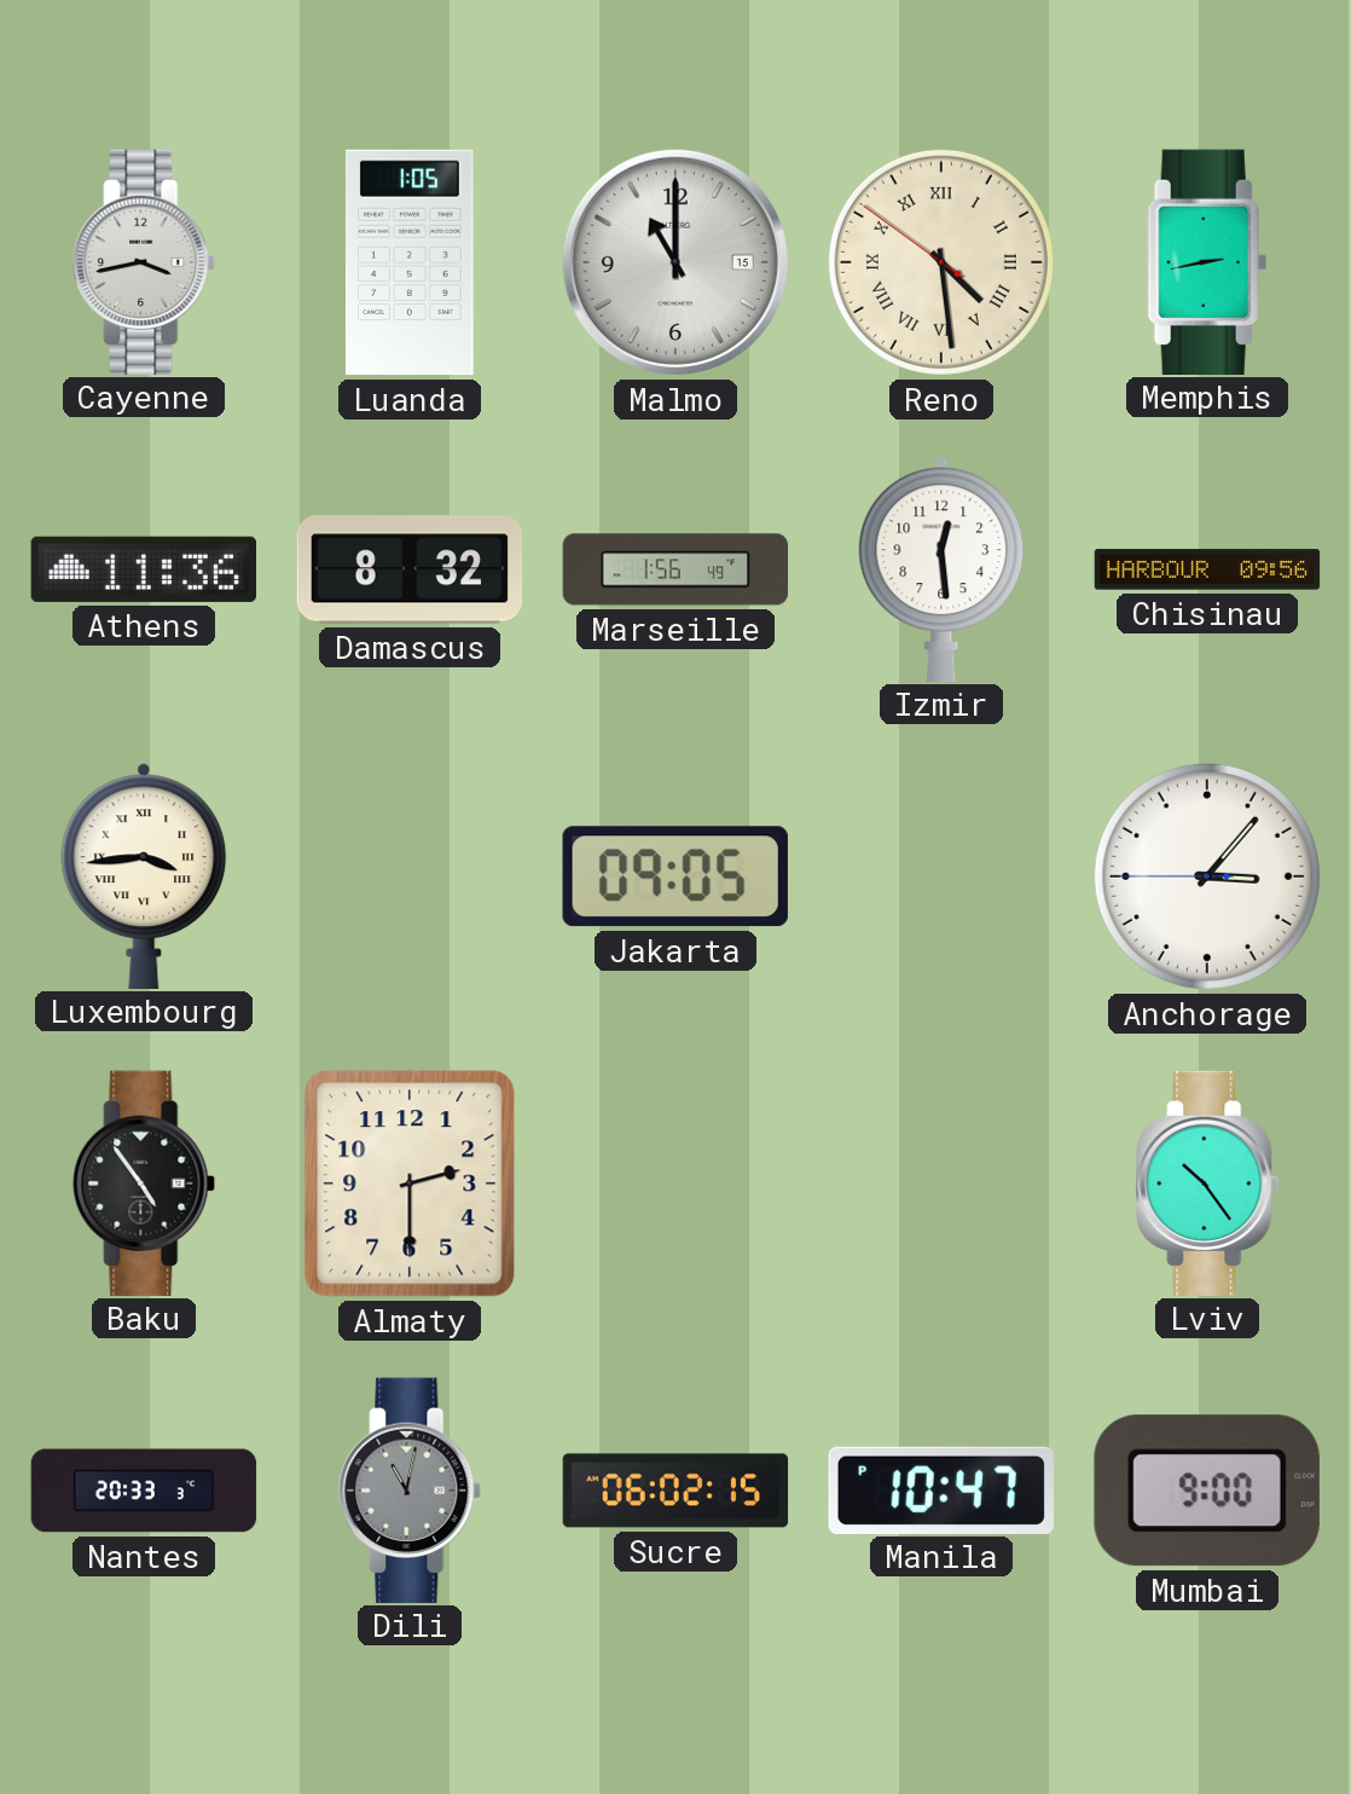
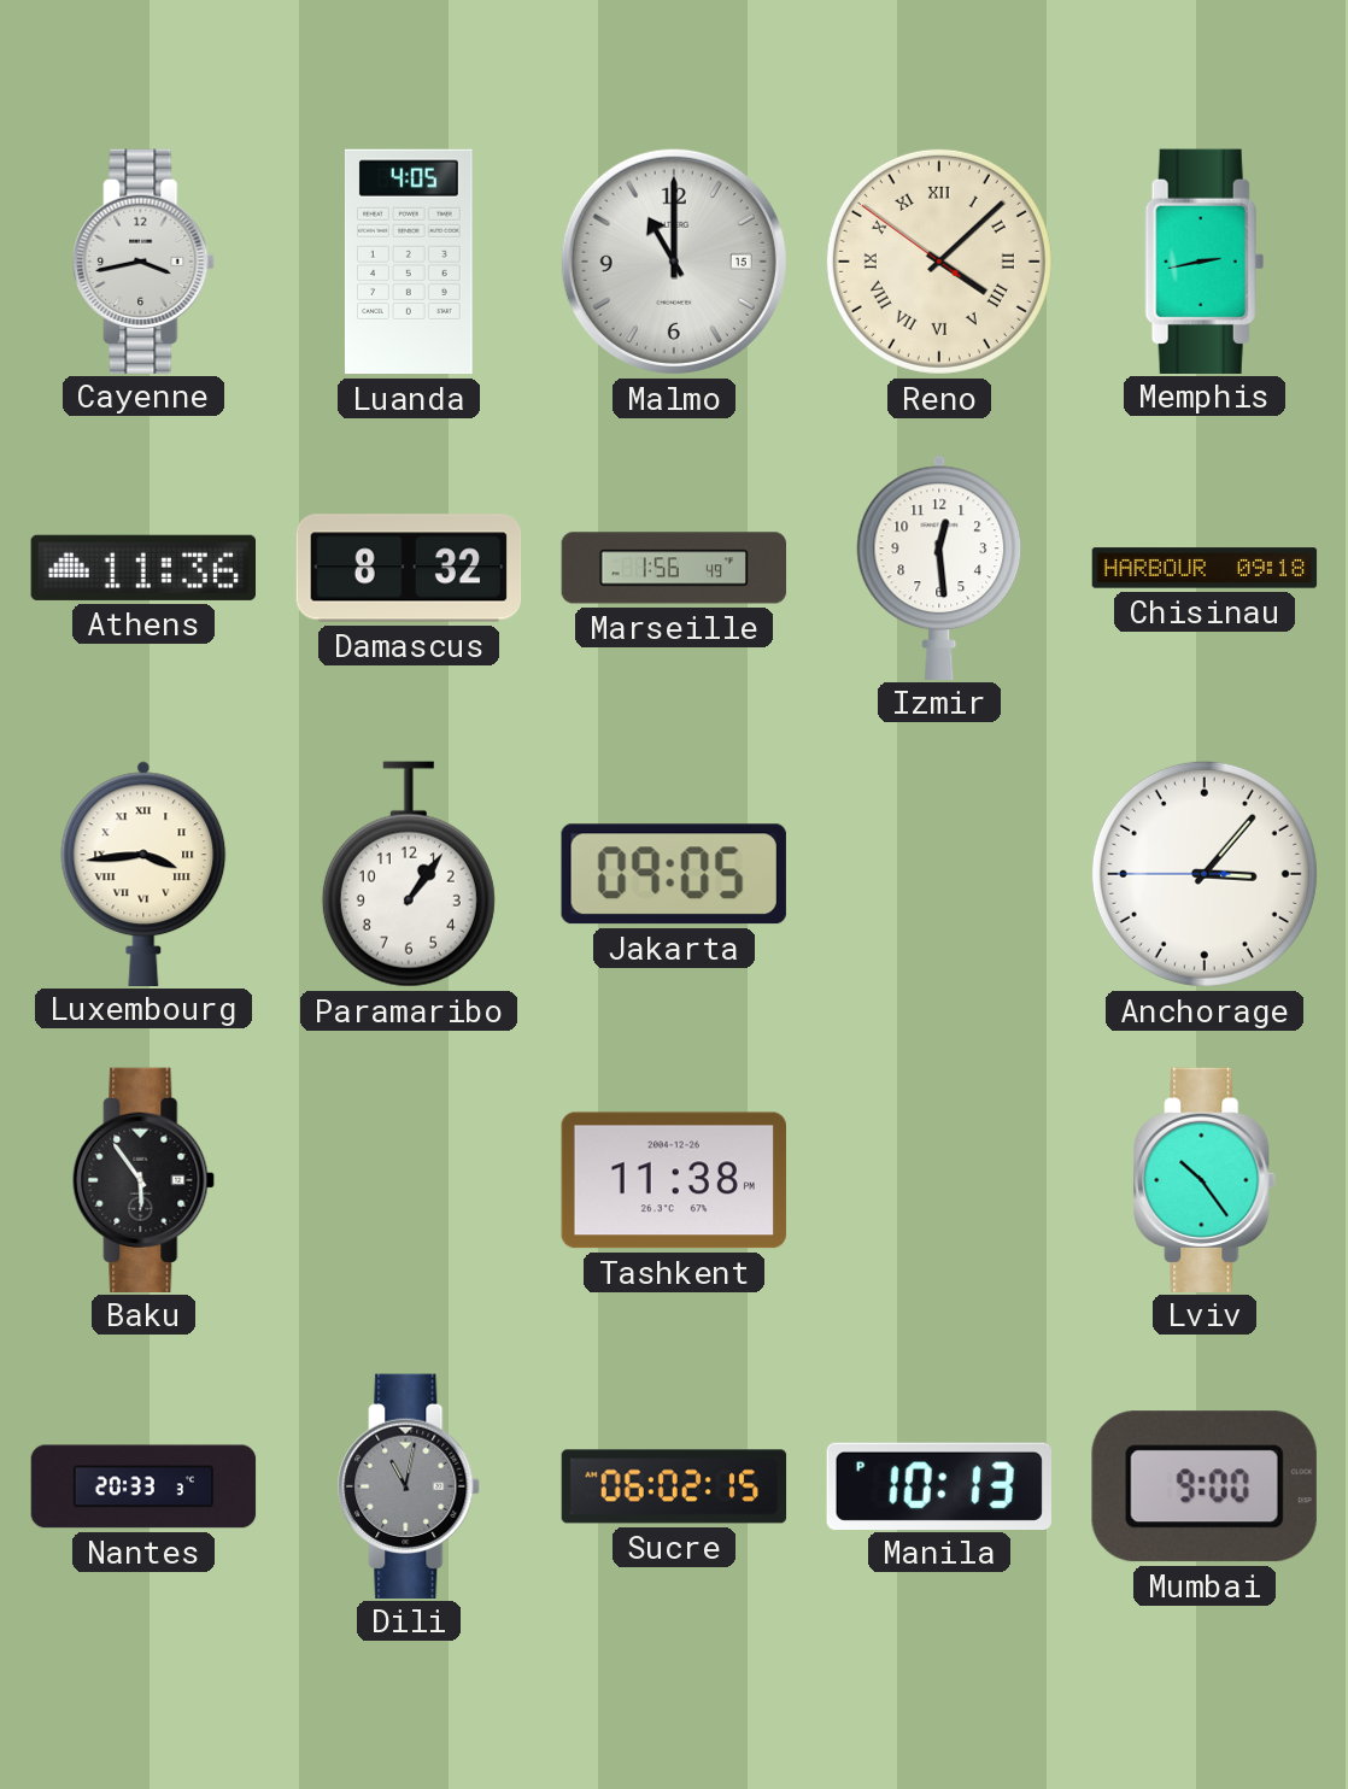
Luanda: 1:05 -> 4:05 (409, 262)
Reno: 4:28 -> 4:07 (939, 262)
Chisinau: 09:56 -> 09:18 (1205, 568)
Paramaribo: none -> 1:06 (409, 874)
Baku: 4:54 -> 5:54 (145, 1179)
Almaty: 2:30 -> none (410, 1184)
Tashkent: none -> 11:38 (673, 1180)
Manila: 10:47 -> 10:13 (939, 1485)
